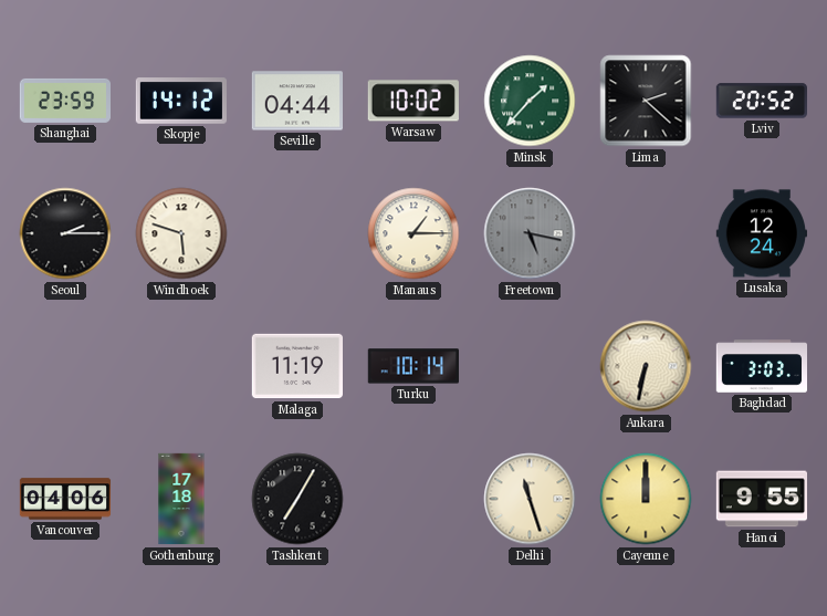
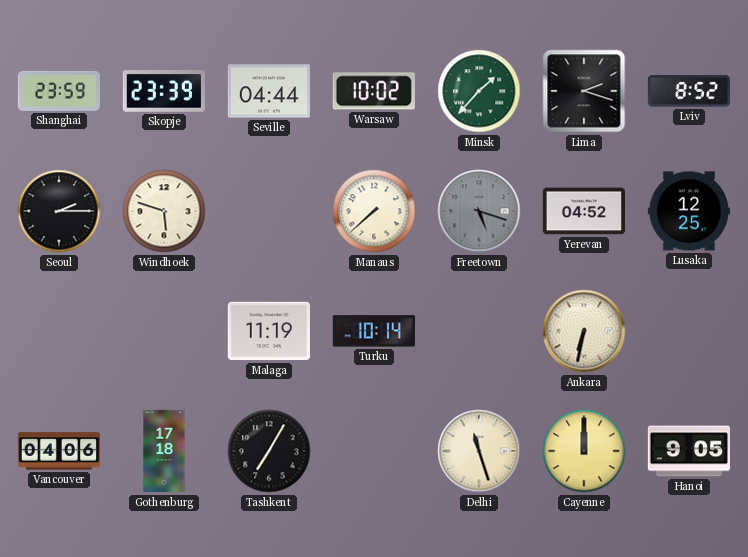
Skopje: 14:12 -> 23:39 (163, 91)
Lima: 2:22 -> 2:18 (584, 91)
Lviv: 20:52 -> 8:52 (688, 91)
Manaus: 1:15 -> 7:38 (374, 211)
Freetown: 5:17 -> 5:18 (479, 211)
Yerevan: none -> 04:52 (583, 211)
Lusaka: 12:24 -> 12:25 (688, 211)
Baghdad: 3:03 -> none (761, 366)
Hanoi: 9:55 -> 9:05 (688, 451)
